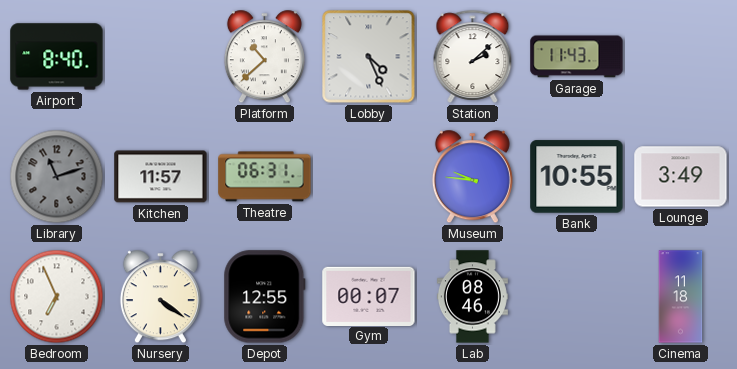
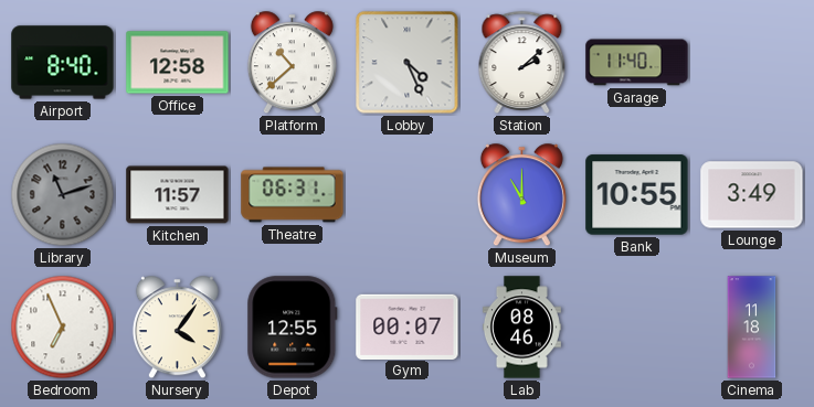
Office: none -> 12:58 (178, 63)
Garage: 11:43 -> 11:40 (637, 63)
Museum: 9:46 -> 11:00 (521, 195)
Nursery: 4:21 -> 4:06 (177, 328)
